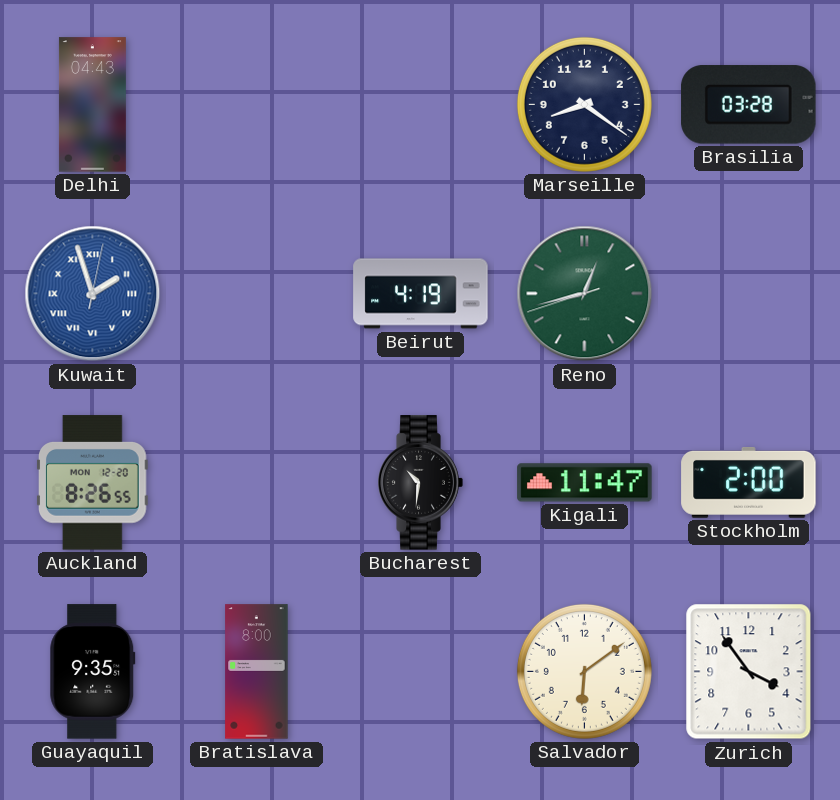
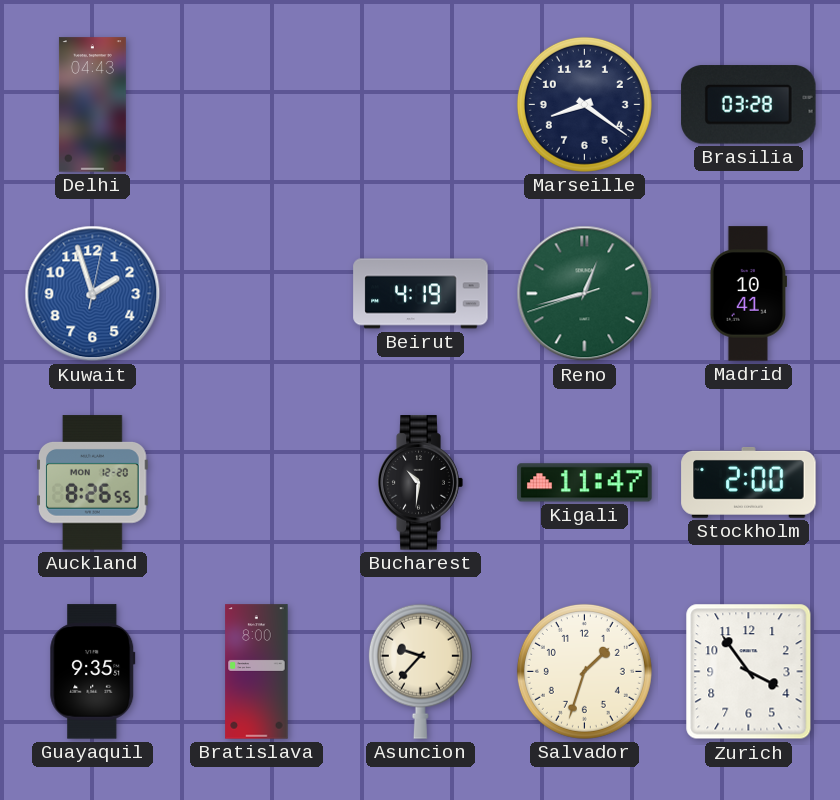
Kuwait numerals: Roman -> Arabic (93, 294)
Madrid: none -> 10:41 (748, 294)
Asuncion: none -> 9:37 (420, 671)
Salvador: 6:09 -> 1:33 (584, 671)
